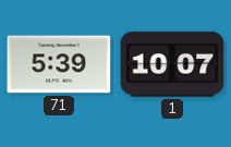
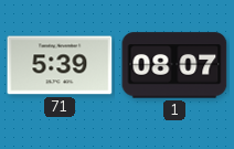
1: 10:07 -> 08:07 (174, 65)
